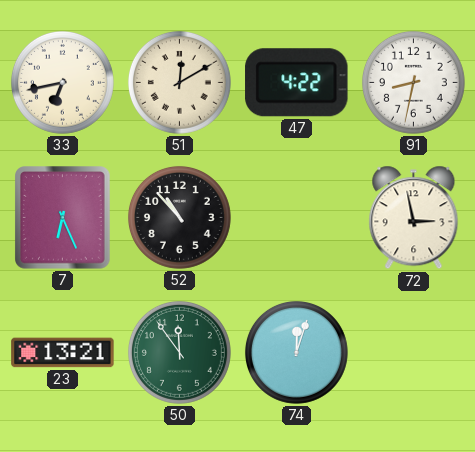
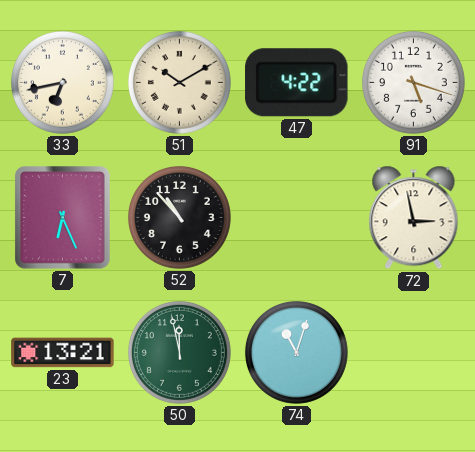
51: 12:10 -> 10:10 (179, 82)
91: 8:32 -> 5:18 (413, 82)
50: 11:54 -> 11:58 (179, 352)
74: 12:03 -> 11:03 (296, 352)
